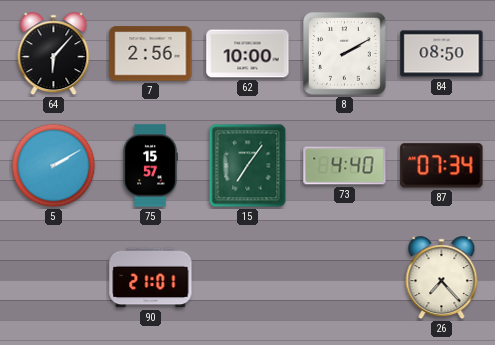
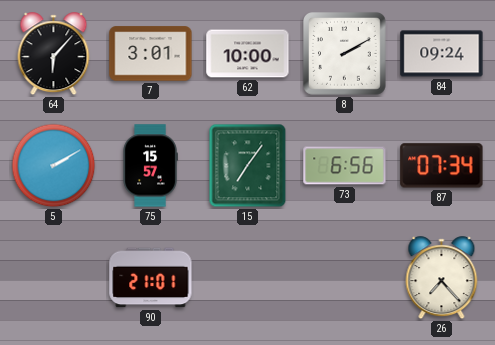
7: 2:56 -> 3:01 (151, 54)
84: 08:50 -> 09:24 (442, 54)
73: 4:40 -> 6:56 (345, 166)
